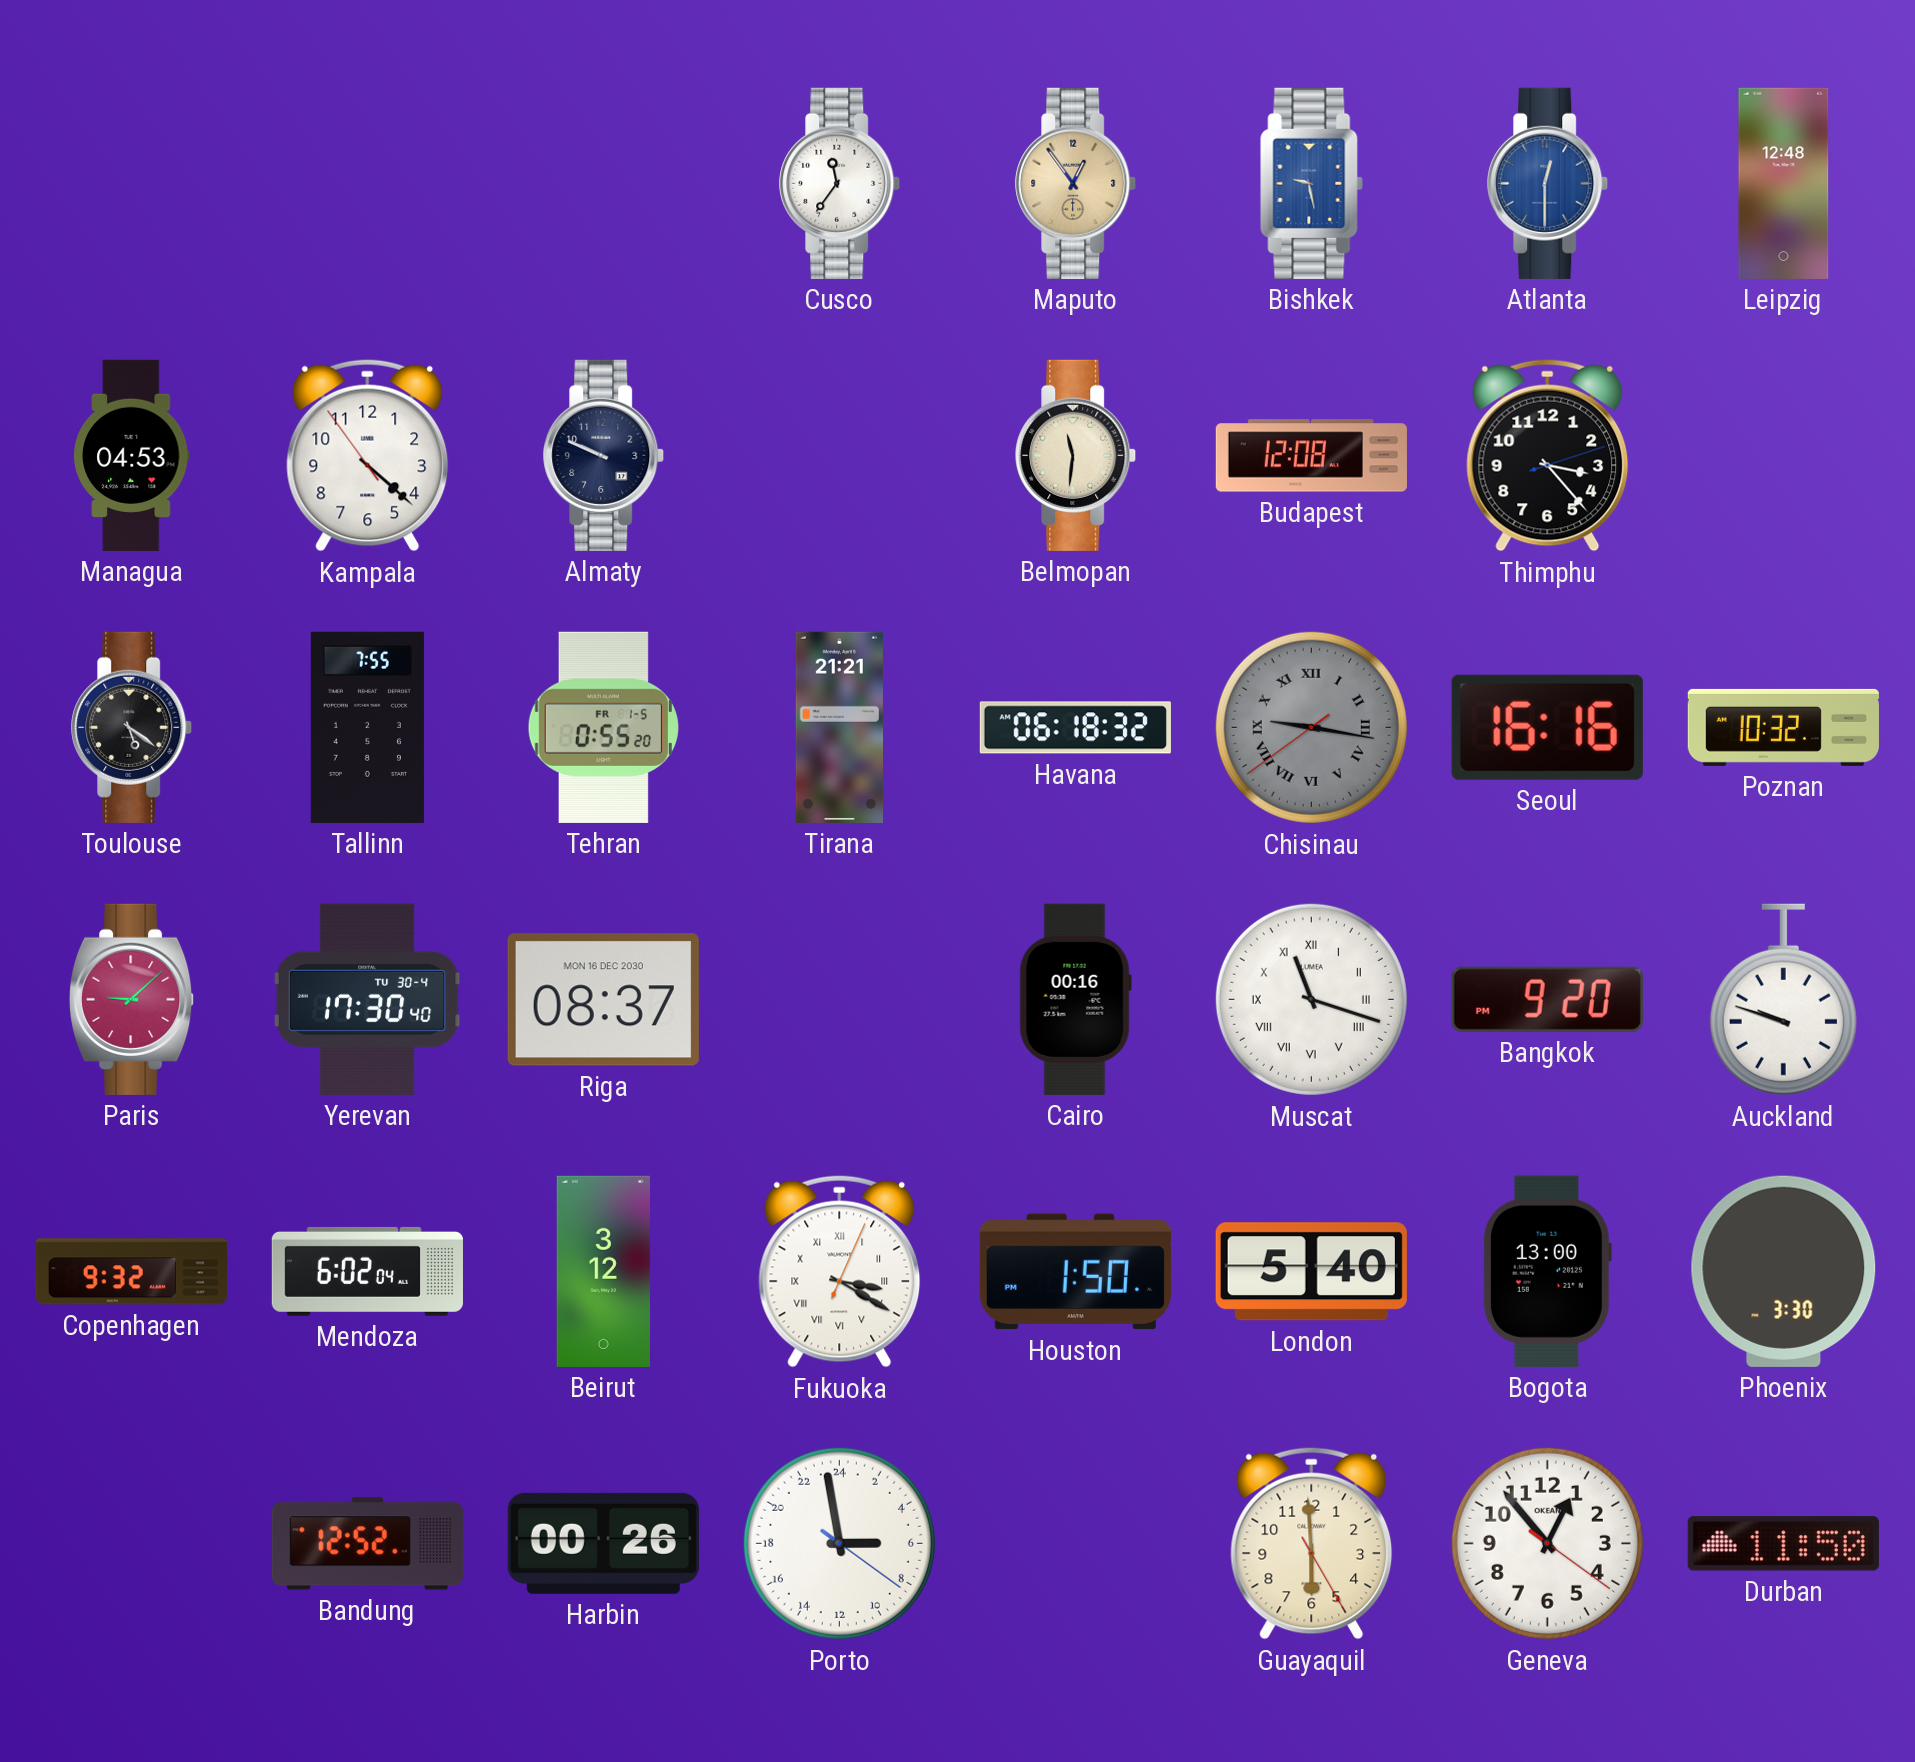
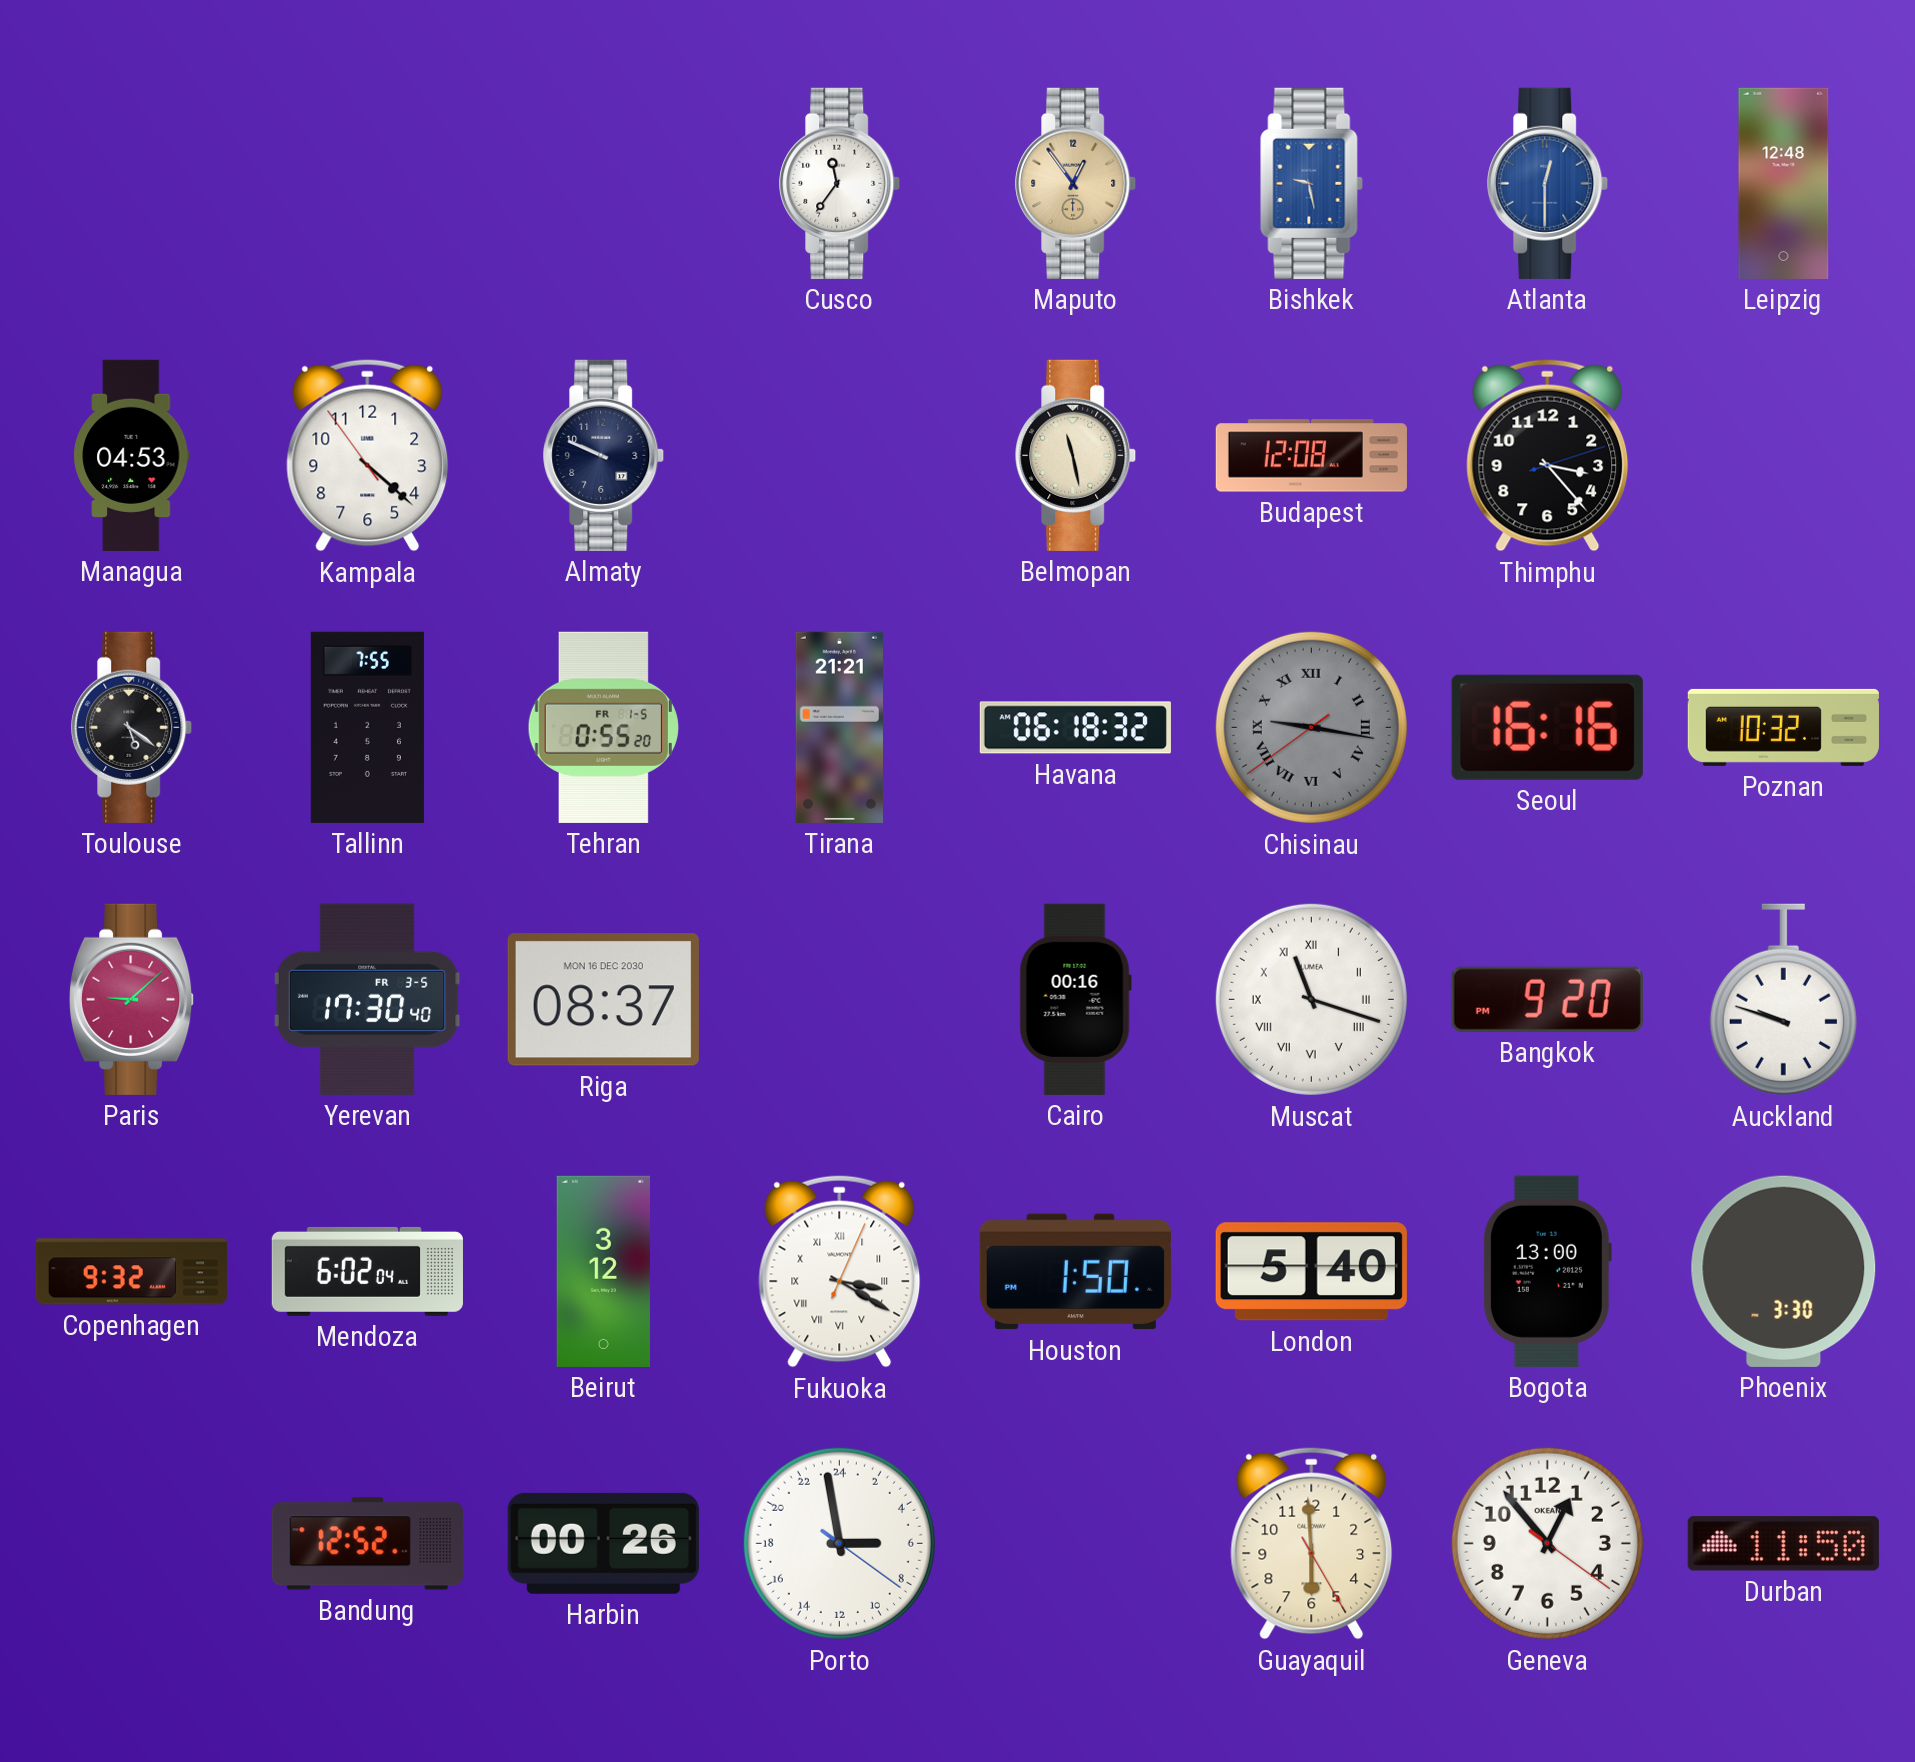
Belmopan: 11:31 -> 11:28 (1076, 455)
Yerevan date: TU 30-4 -> FR 3-5 (367, 999)
